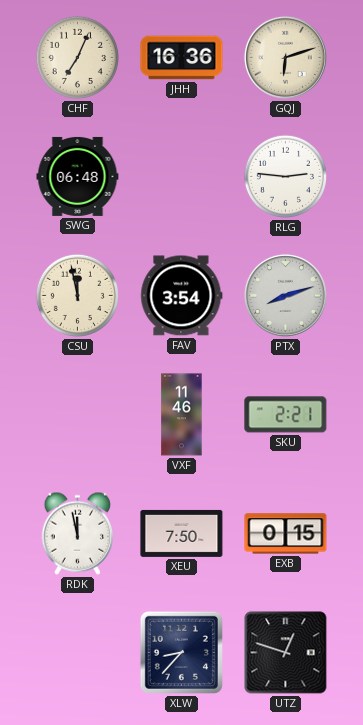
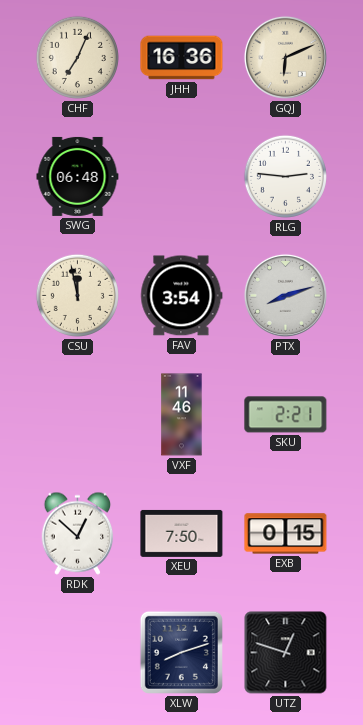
GQJ: 6:12 -> 6:11 (285, 57)
RDK: 11:58 -> 12:52 (78, 533)
XLW: 8:37 -> 8:12 (181, 652)
